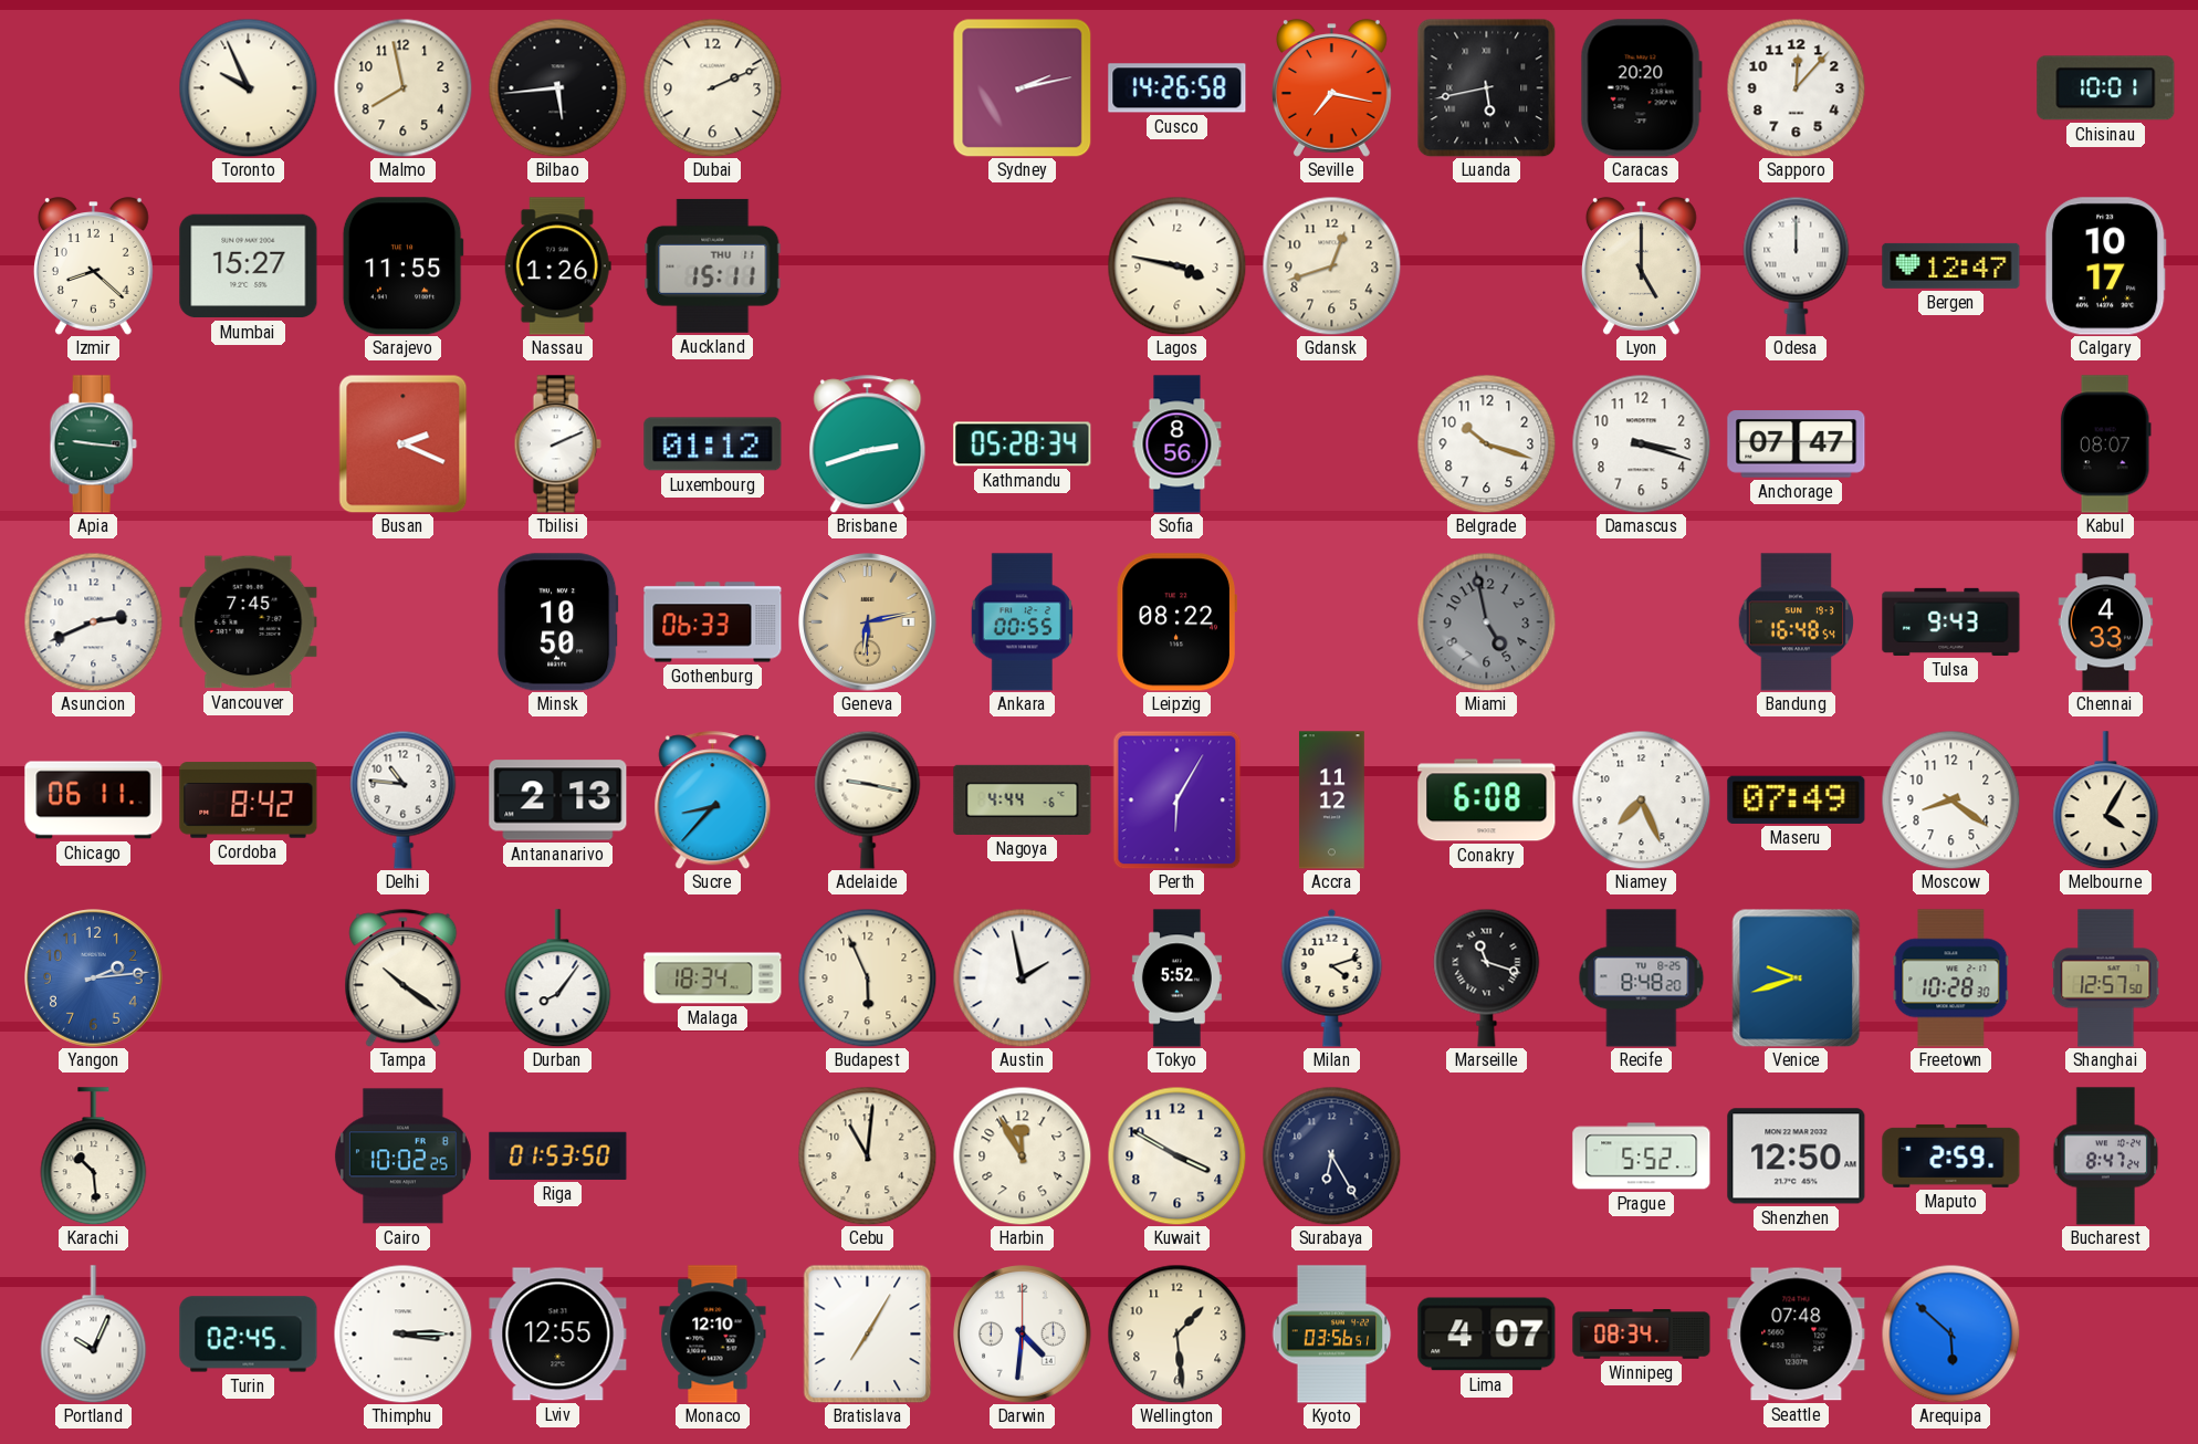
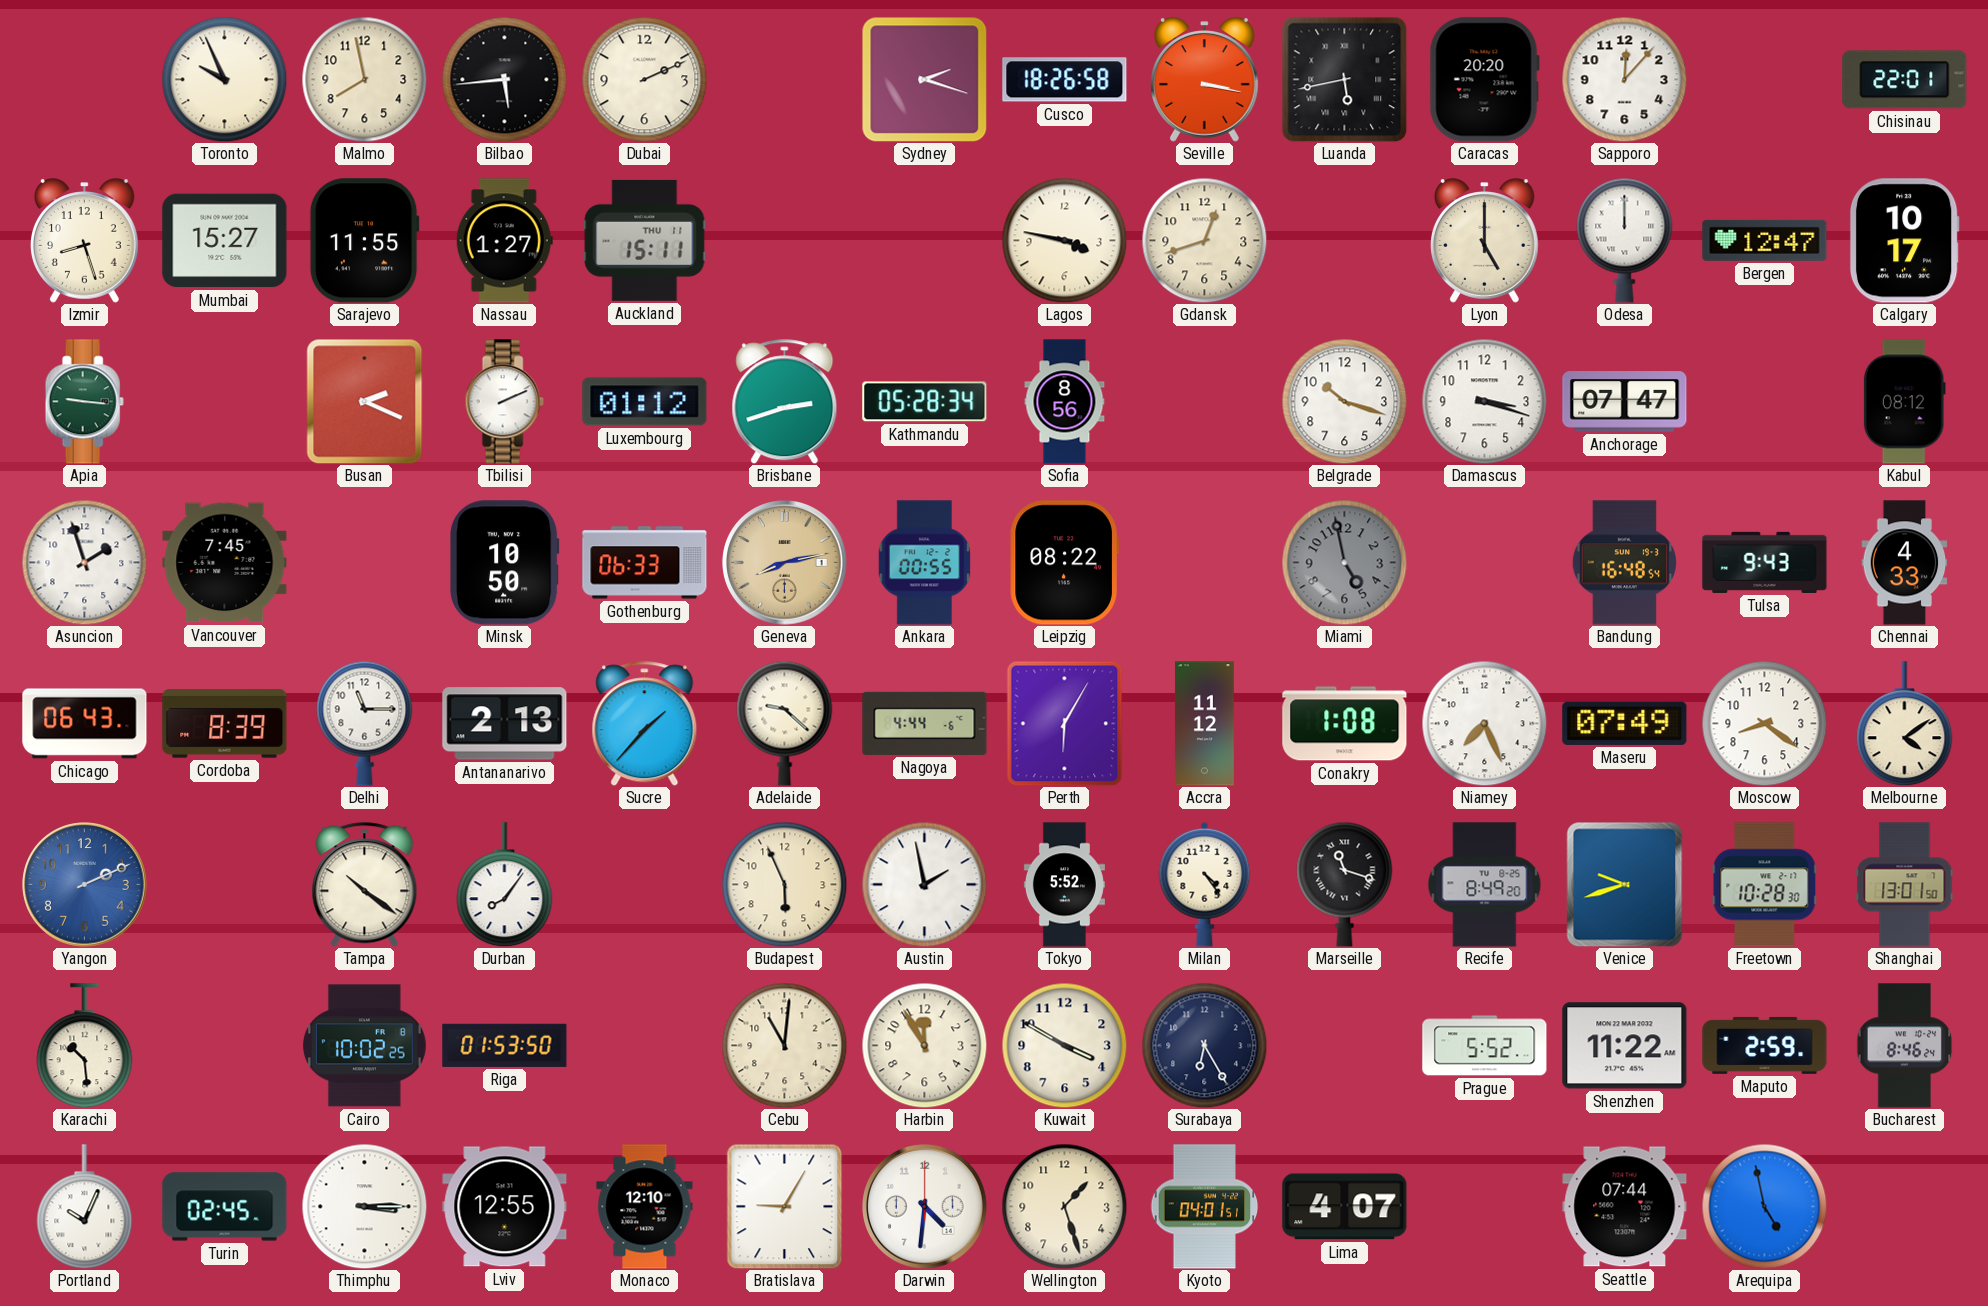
Sydney: 2:13 -> 2:18 (924, 79)
Cusco: 14:26 -> 18:26 (1065, 80)
Seville: 7:17 -> 3:17 (1205, 80)
Chisinau: 10:01 -> 22:01 (1905, 80)
Izmir: 8:22 -> 8:27 (85, 241)
Nassau: 1:26 -> 1:27 (504, 241)
Kabul: 08:07 -> 08:12 (1904, 402)
Asuncion: 2:41 -> 1:57 (84, 562)
Geneva: 6:13 -> 8:13 (785, 563)
Chicago: 06:11 -> 06:43 (85, 724)
Cordoba: 8:42 -> 8:39 (225, 724)
Delhi: 10:46 -> 11:15 (365, 723)
Sucre: 8:37 -> 1:37 (645, 724)
Adelaide: 9:17 -> 9:22 (785, 723)
Conakry: 6:08 -> 1:08 (1345, 724)
Melbourne: 4:05 -> 4:09 (1905, 724)
Yangon: 2:14 -> 2:11 (85, 885)
Malaga: 18:34 -> none (713, 979)
Milan: 4:12 -> 4:24 (1205, 884)
Recife: 8:48 -> 8:49 (1485, 885)
Shanghai: 12:57 -> 13:01 (1905, 885)
Shenzhen: 12:50 -> 11:22 (1625, 1046)
Bucharest: 8:47 -> 8:46 (1905, 1046)
Bratislava: 7:05 -> 9:05 (785, 1206)
Wellington: 1:29 -> 1:27 (1064, 1206)
Kyoto: 03:56 -> 04:01 (1205, 1207)
Winnipeg: 08:34 -> none (1642, 1335)
Seattle: 07:48 -> 07:44 (1625, 1207)
Arequipa: 5:52 -> 4:58 (1764, 1206)
